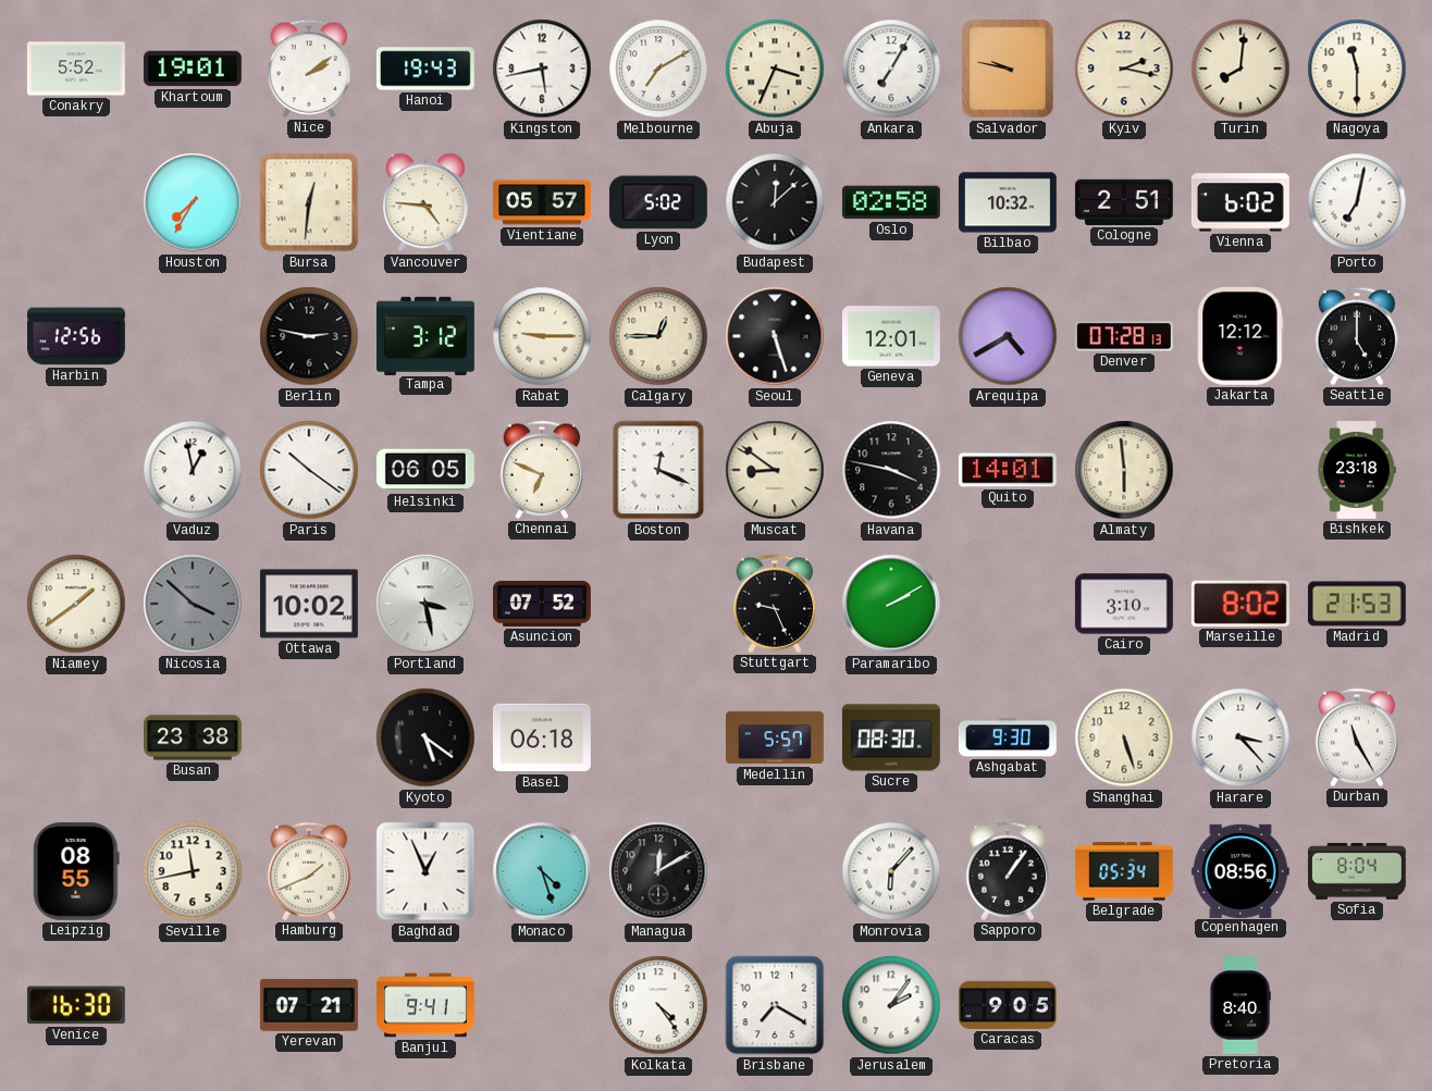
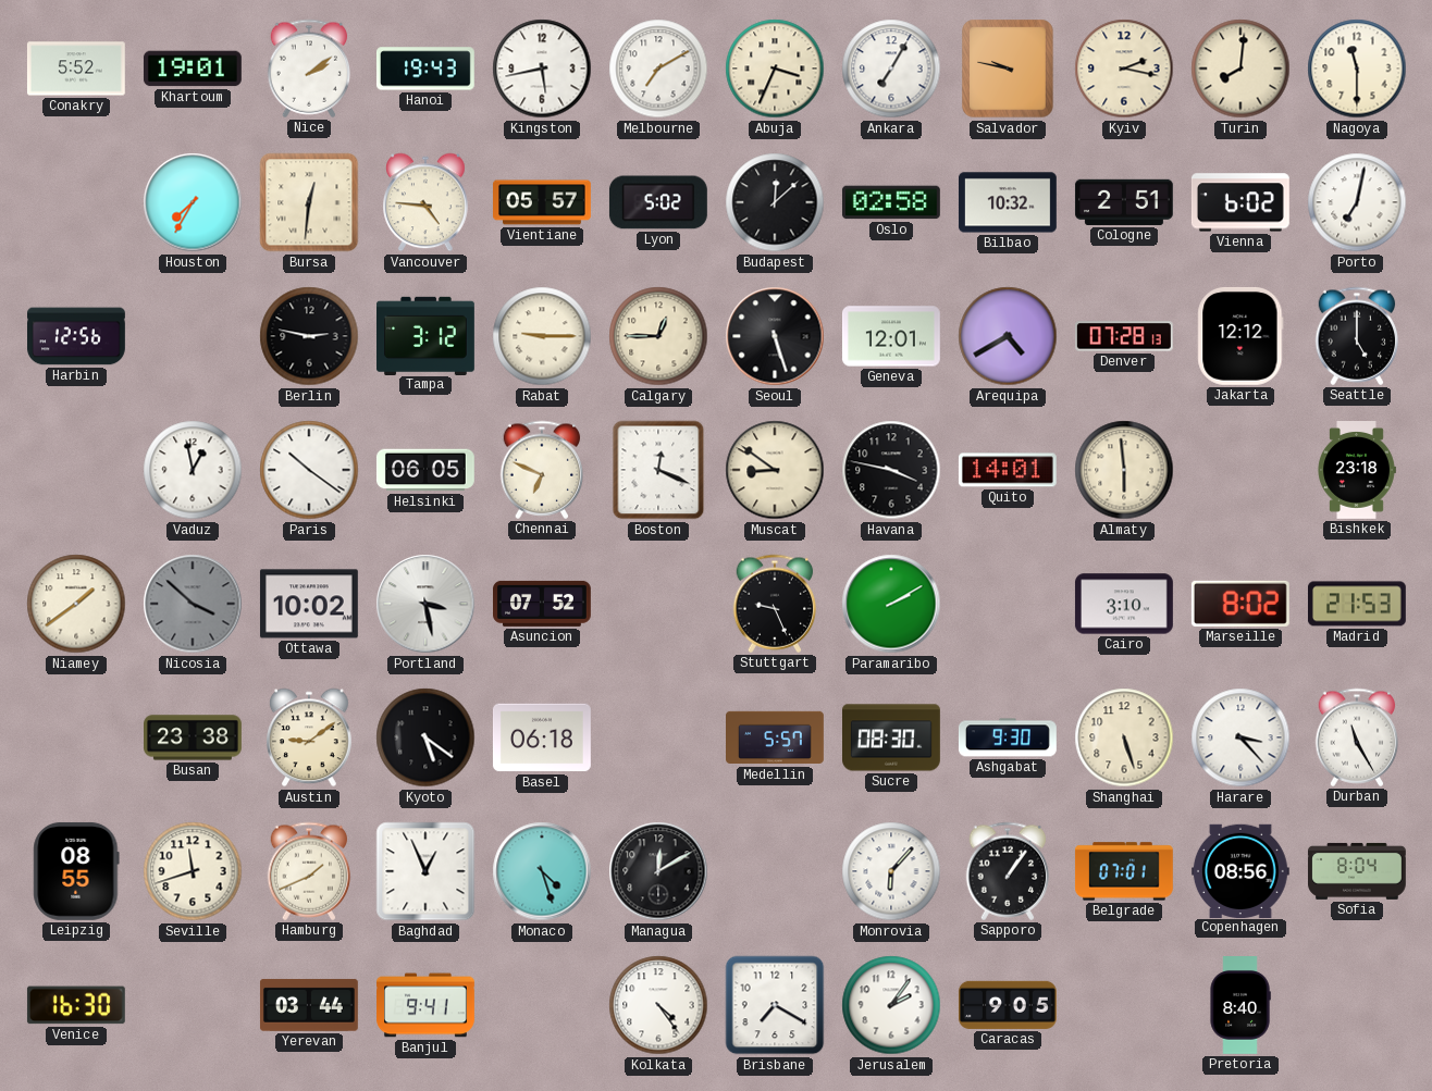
Austin: none -> 9:09 (310, 737)
Seville: 11:43 -> 11:42 (193, 871)
Belgrade: 05:34 -> 07:01 (1124, 871)
Yerevan: 07:21 -> 03:44 (309, 1005)
